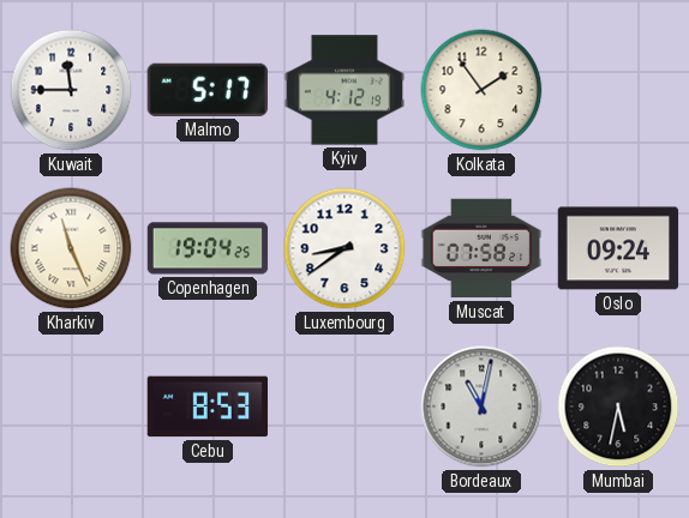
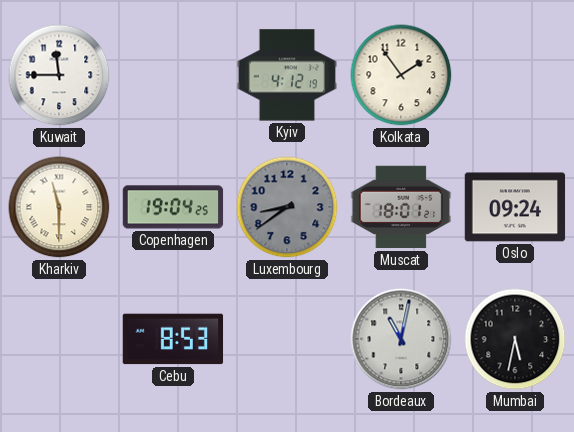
Malmo: 5:17 -> none (206, 90)
Kharkiv: 11:26 -> 11:30 (59, 207)
Luxembourg dial: white -> grey (287, 207)
Muscat: 07:58 -> 18:01 (401, 207)
